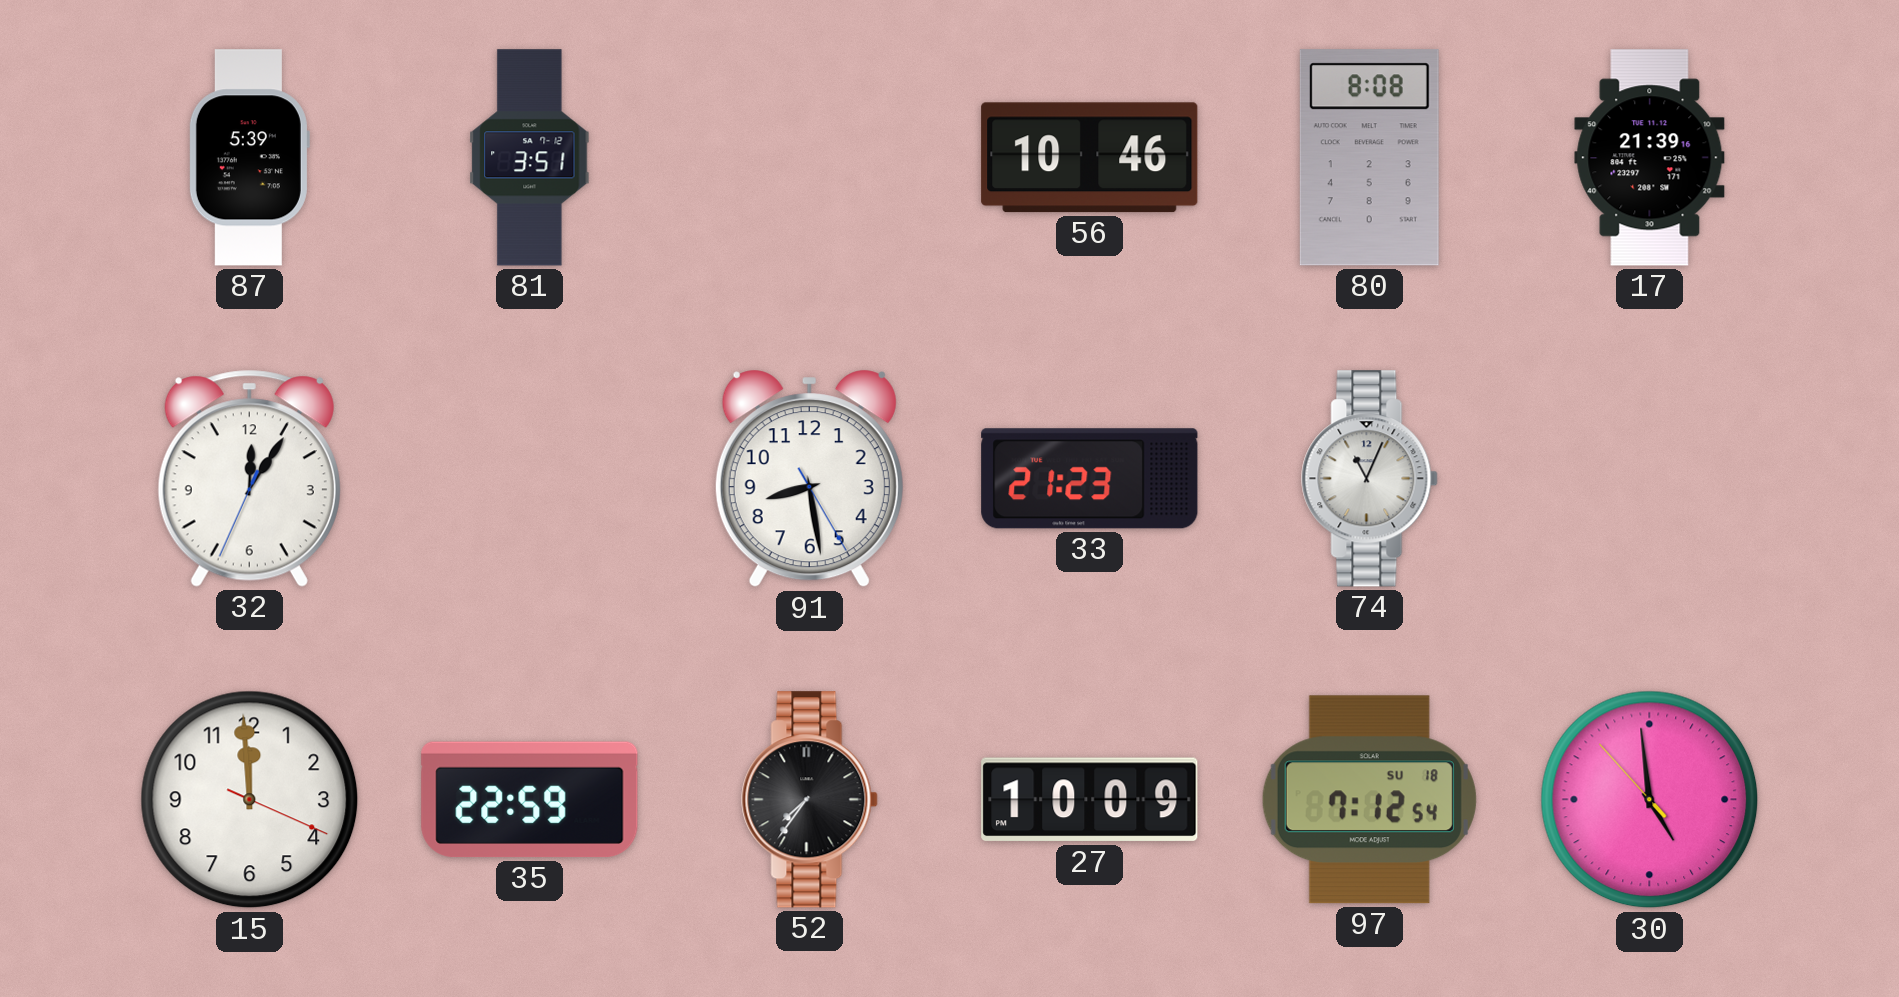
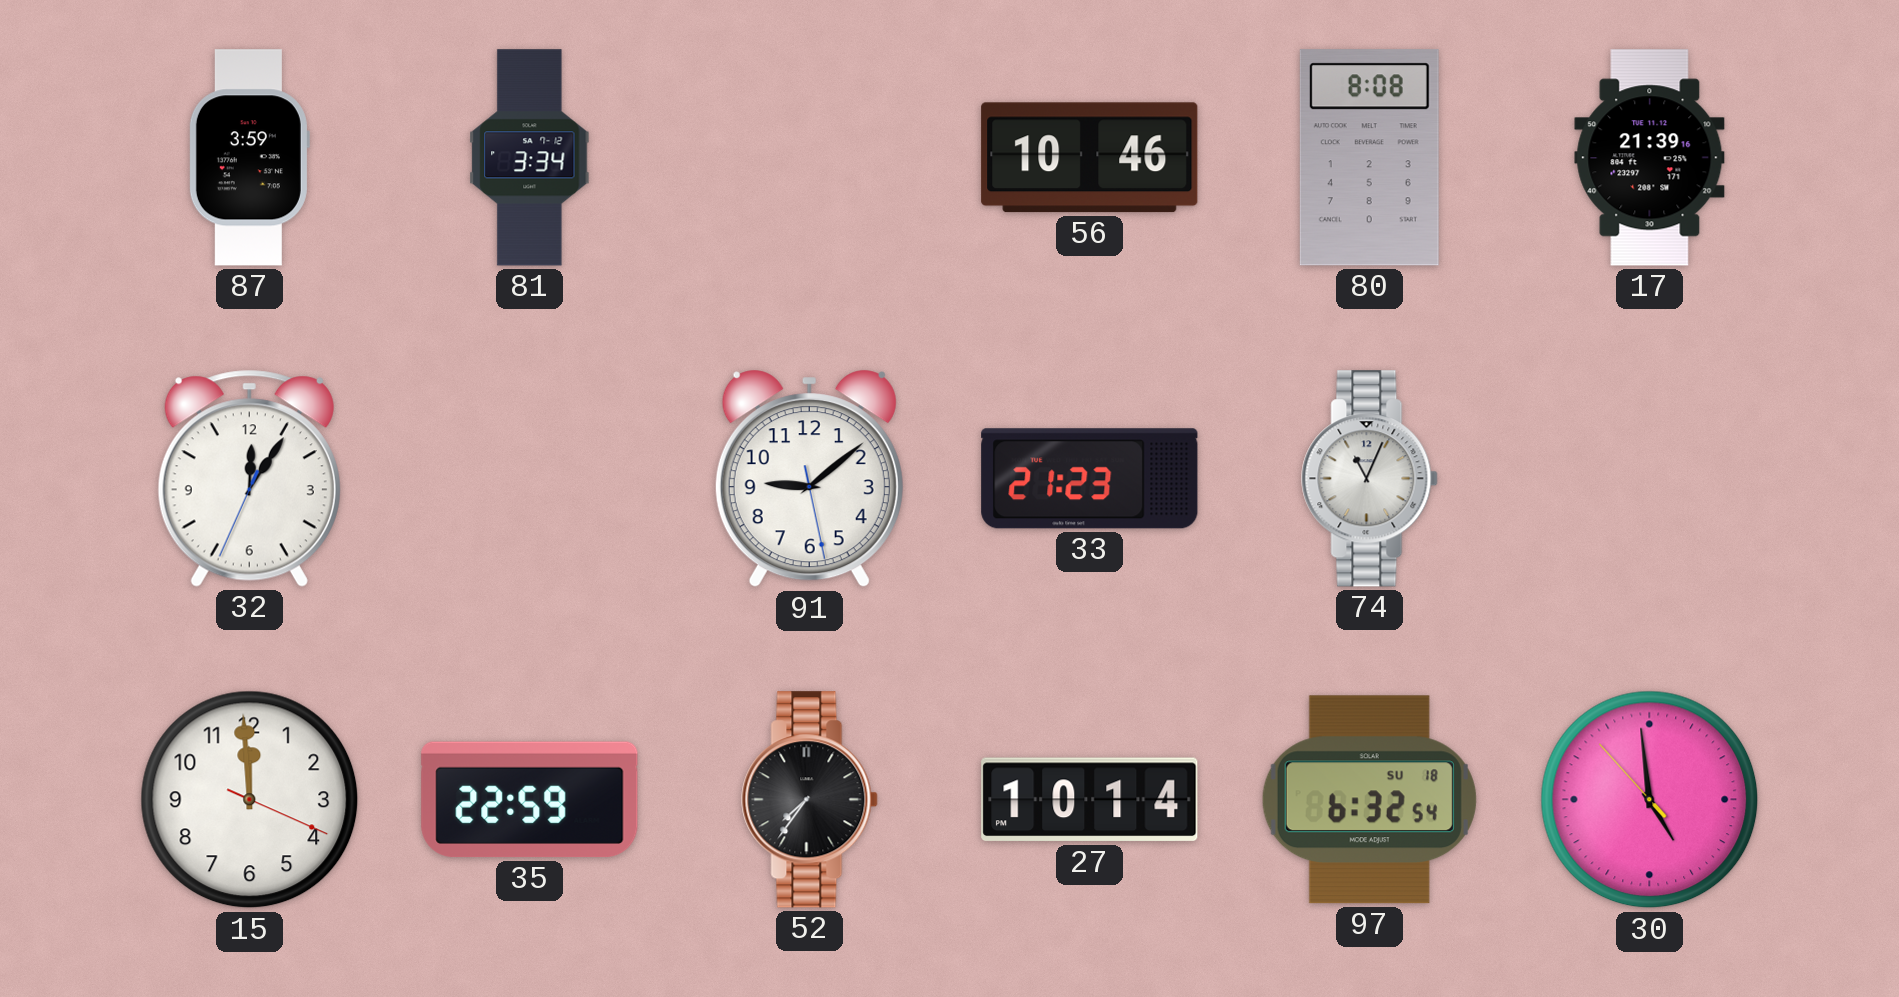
87: 5:39 -> 3:59 (249, 158)
81: 3:51 -> 3:34 (530, 158)
91: 8:28 -> 9:08 (809, 479)
27: 10:09 -> 10:14 (1090, 800)
97: 7:12 -> 6:32 (1369, 800)
